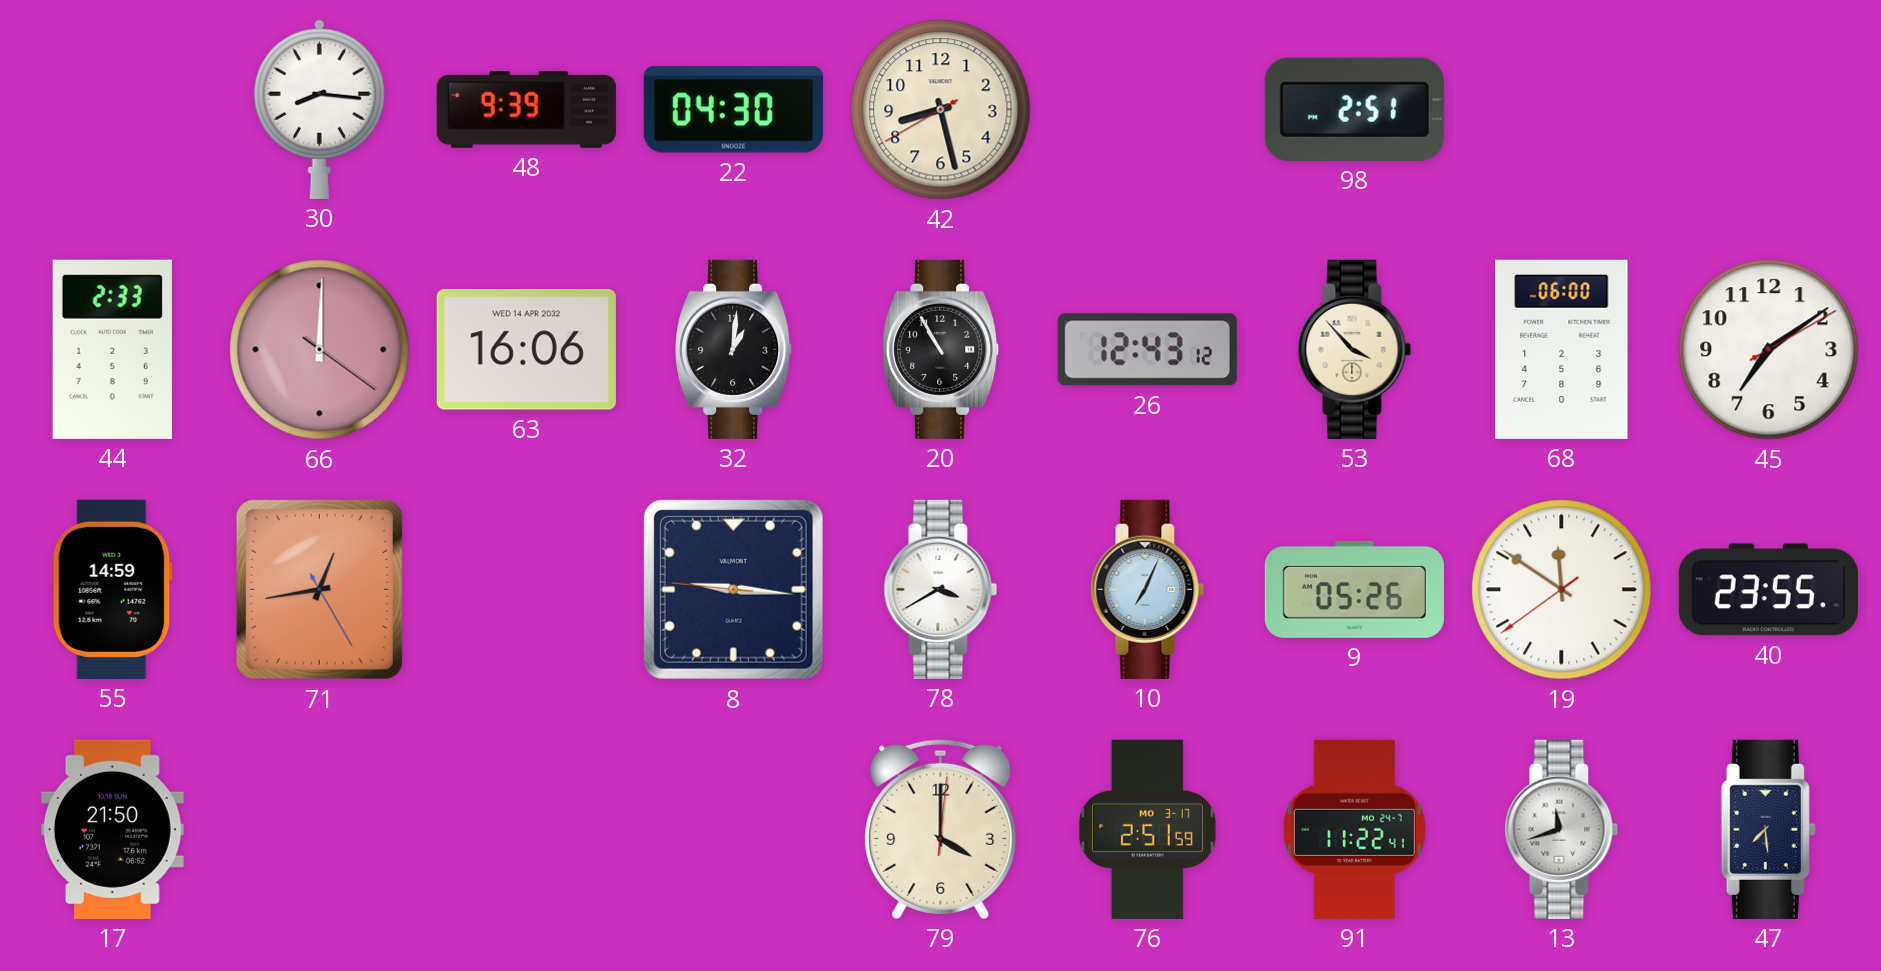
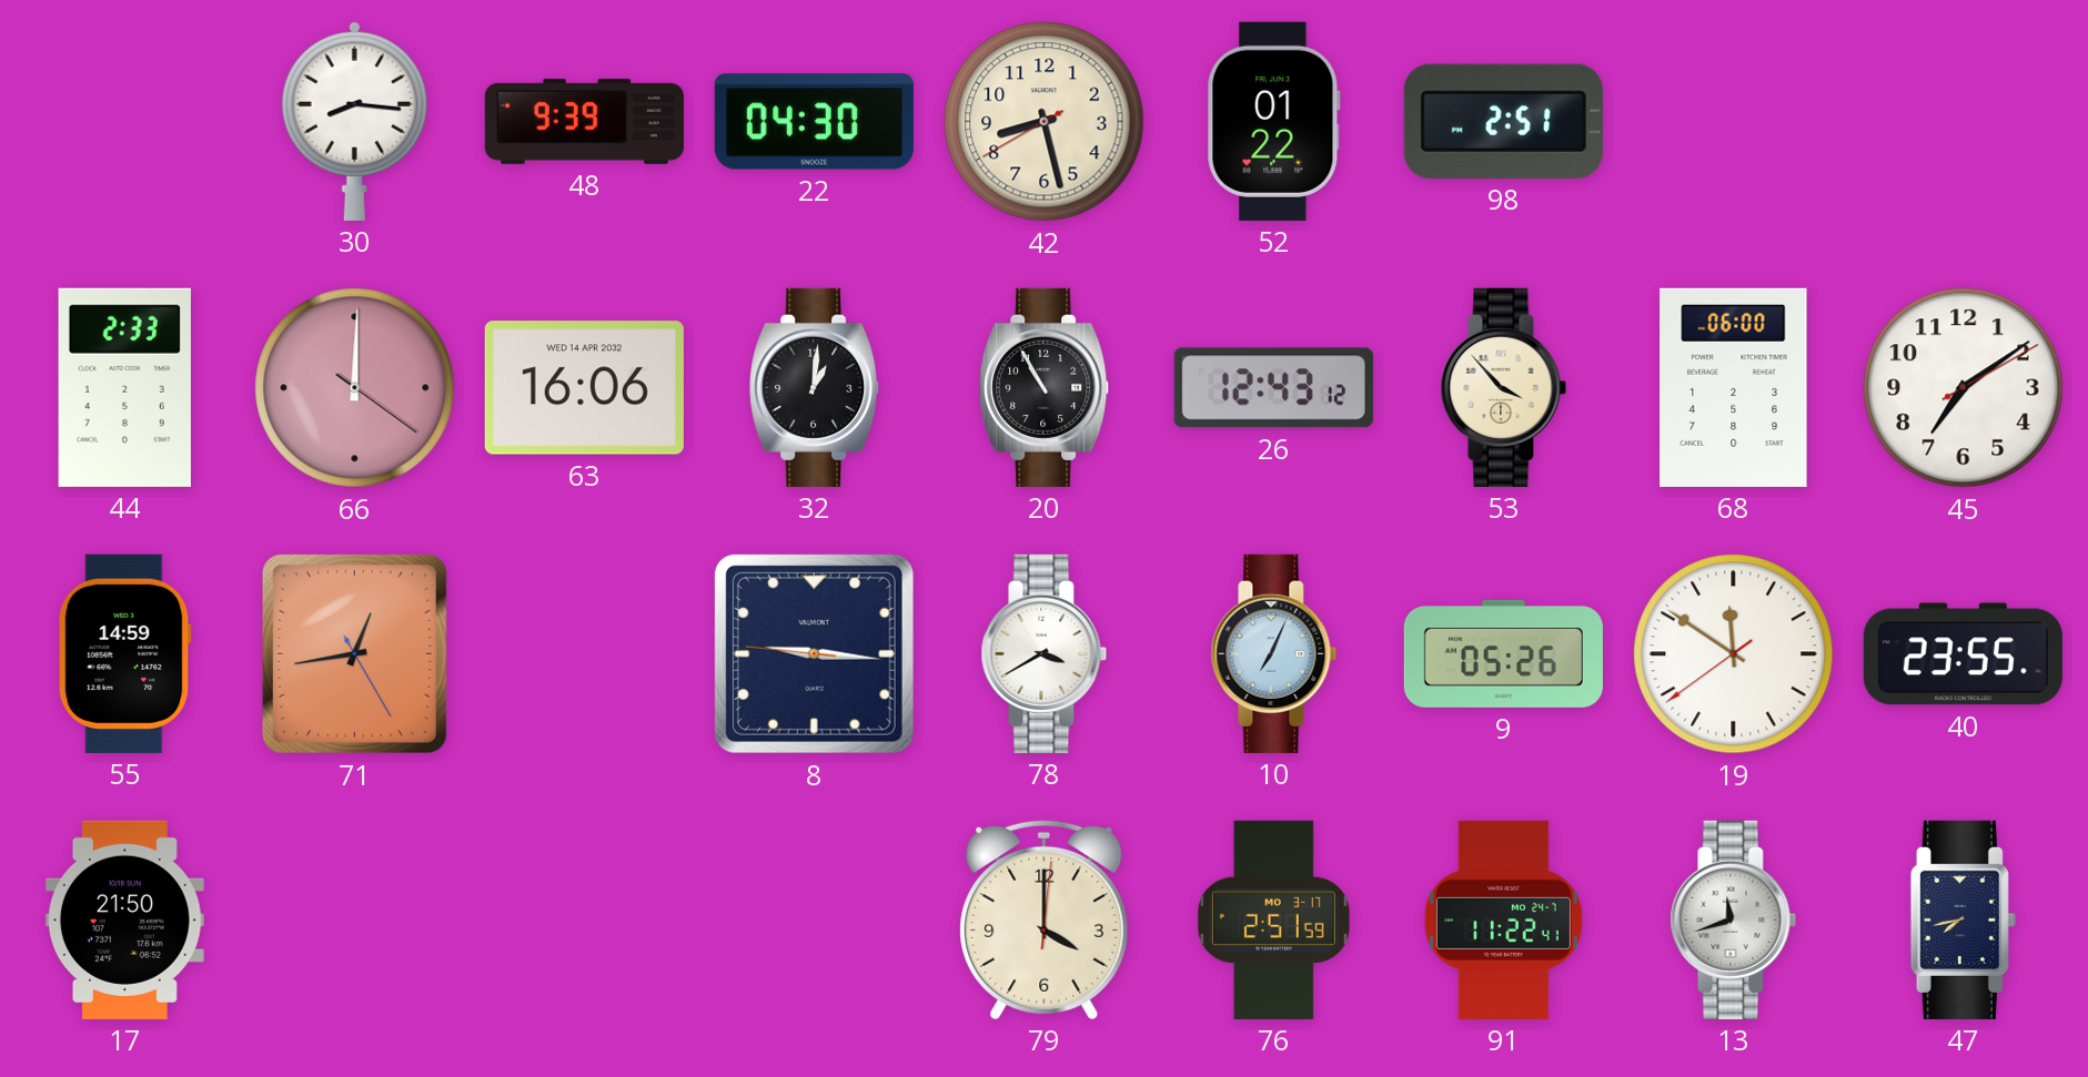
52: none -> 01:22 (1273, 121)
47: 7:29 -> 7:43 (1963, 919)
